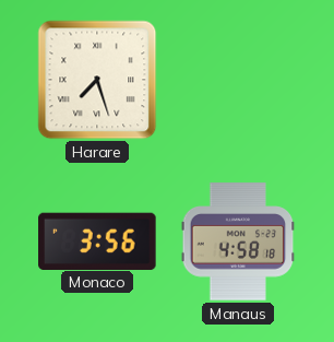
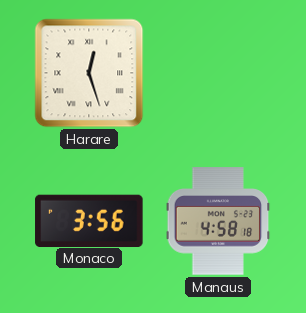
Harare: 7:27 -> 12:27 (89, 73)
